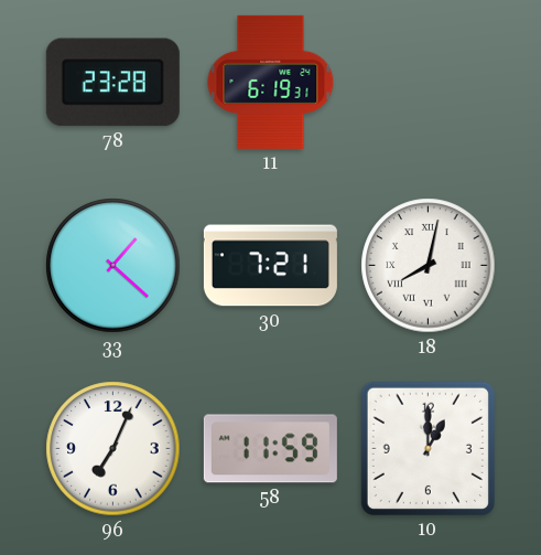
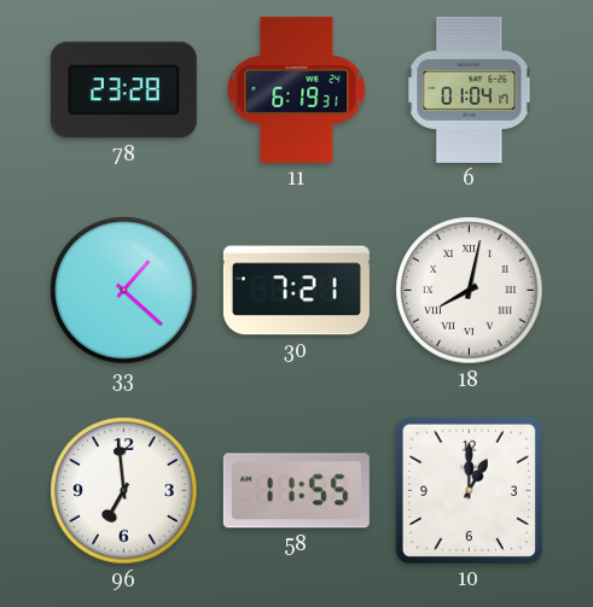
6: none -> 01:04 (470, 89)
96: 7:04 -> 6:59 (124, 491)
58: 11:59 -> 11:55 (296, 491)
